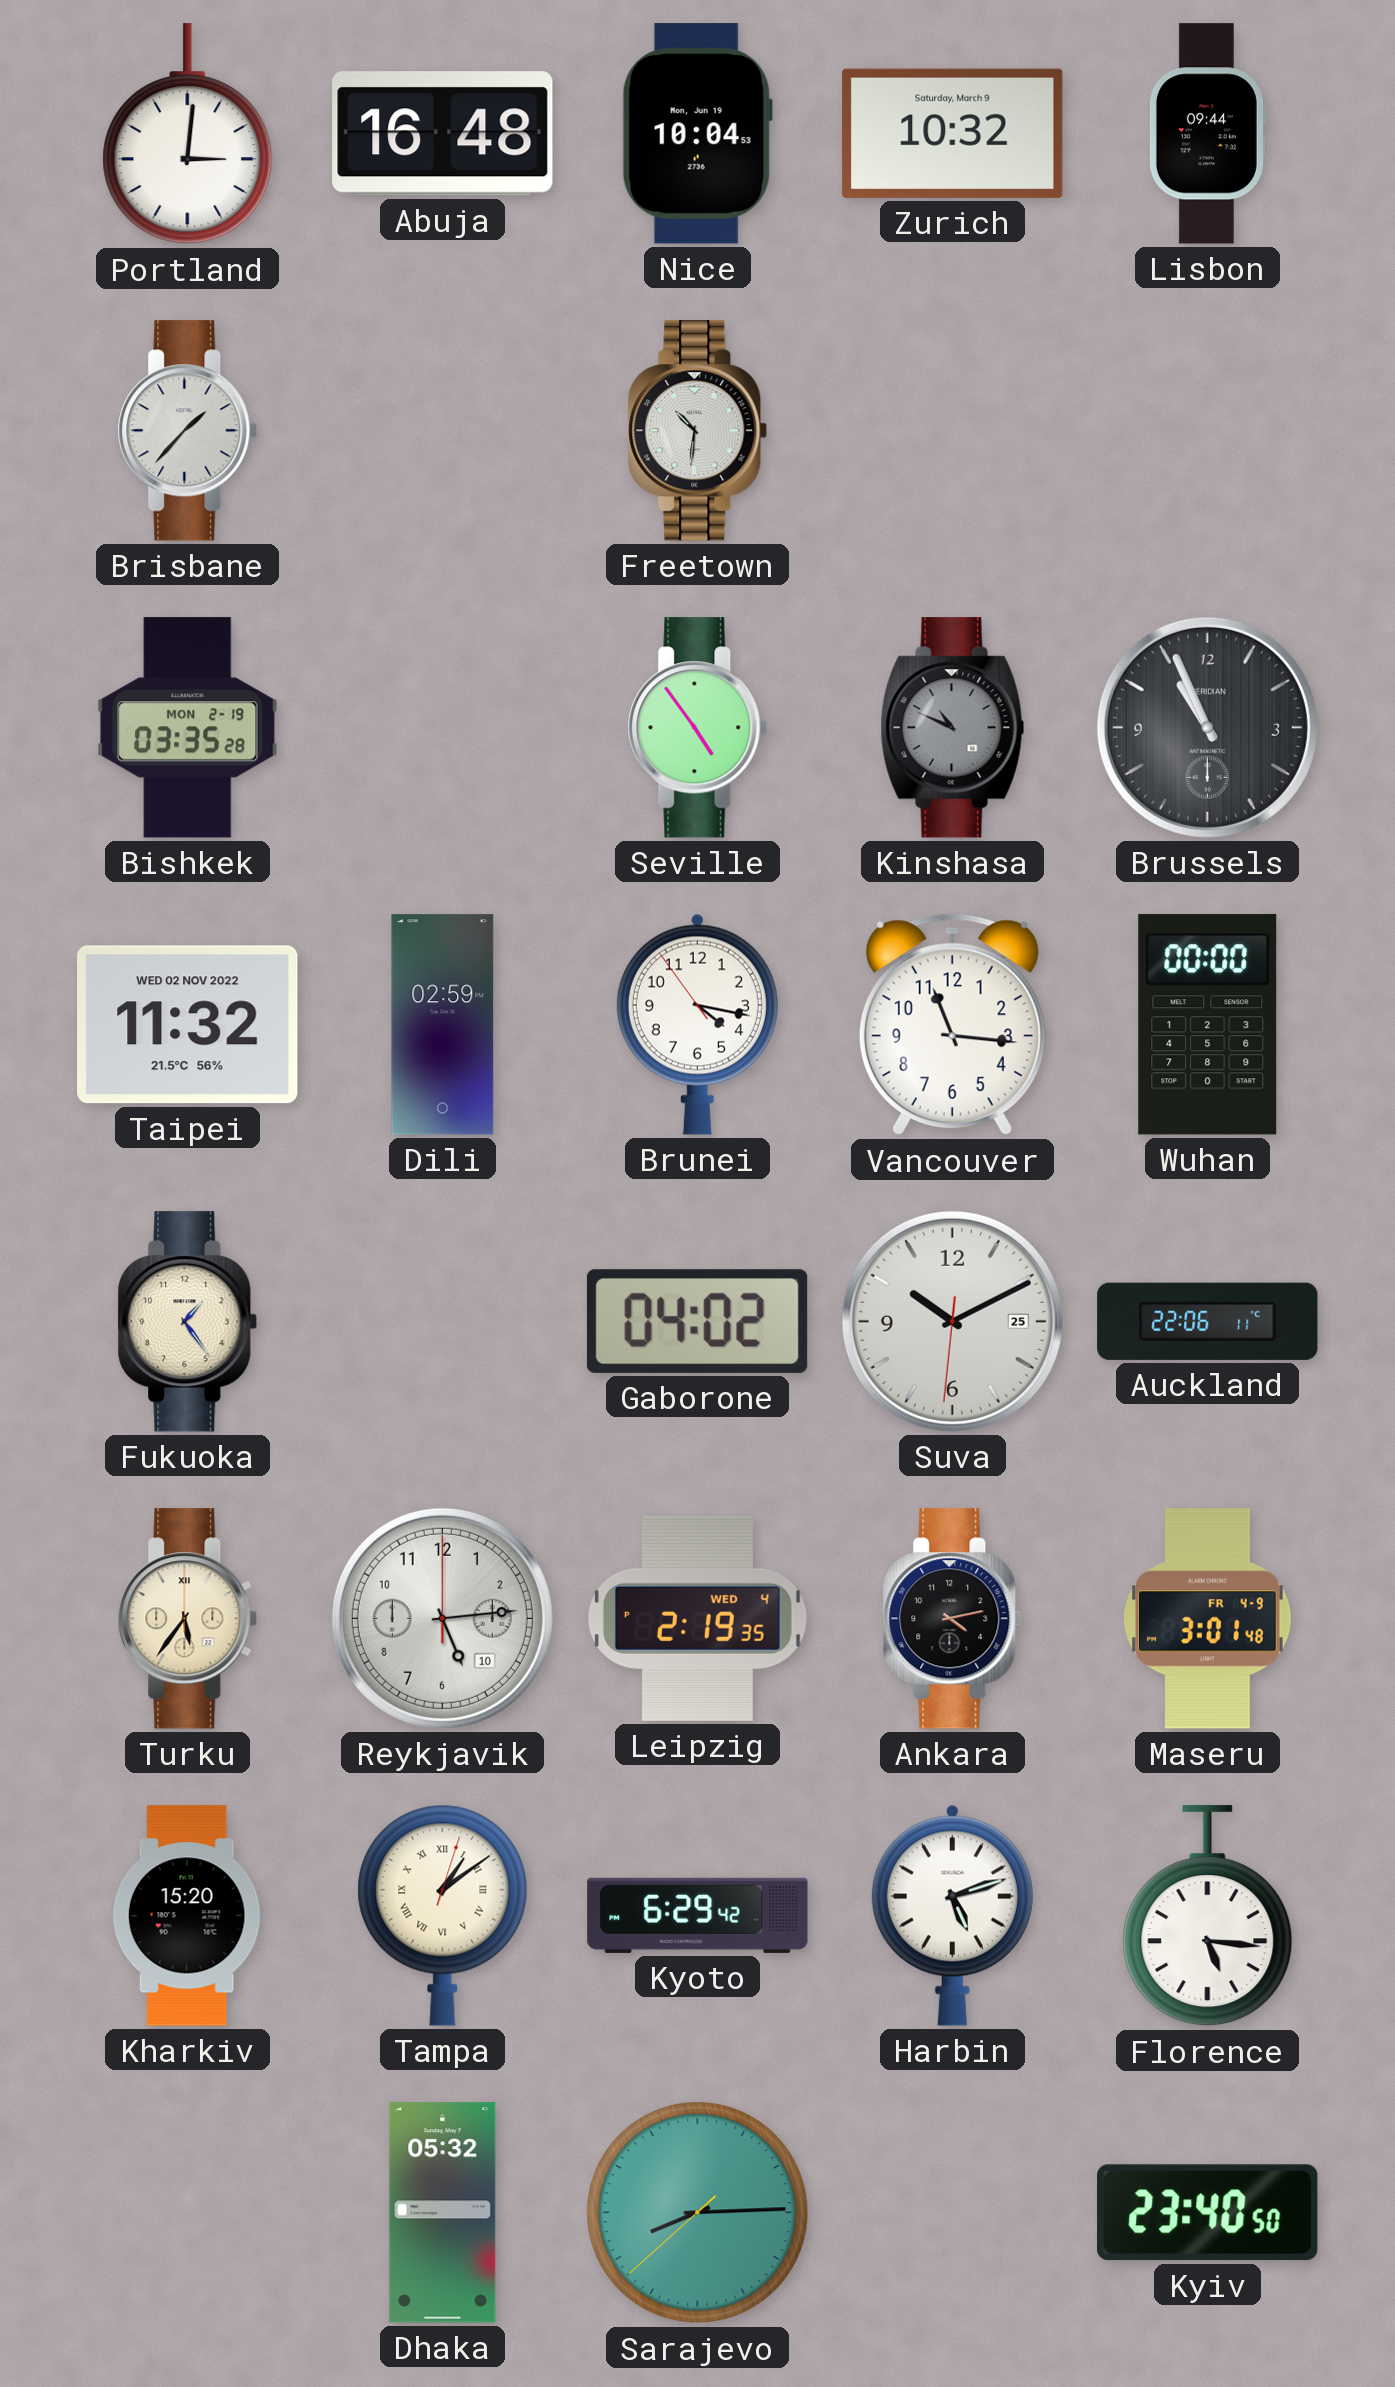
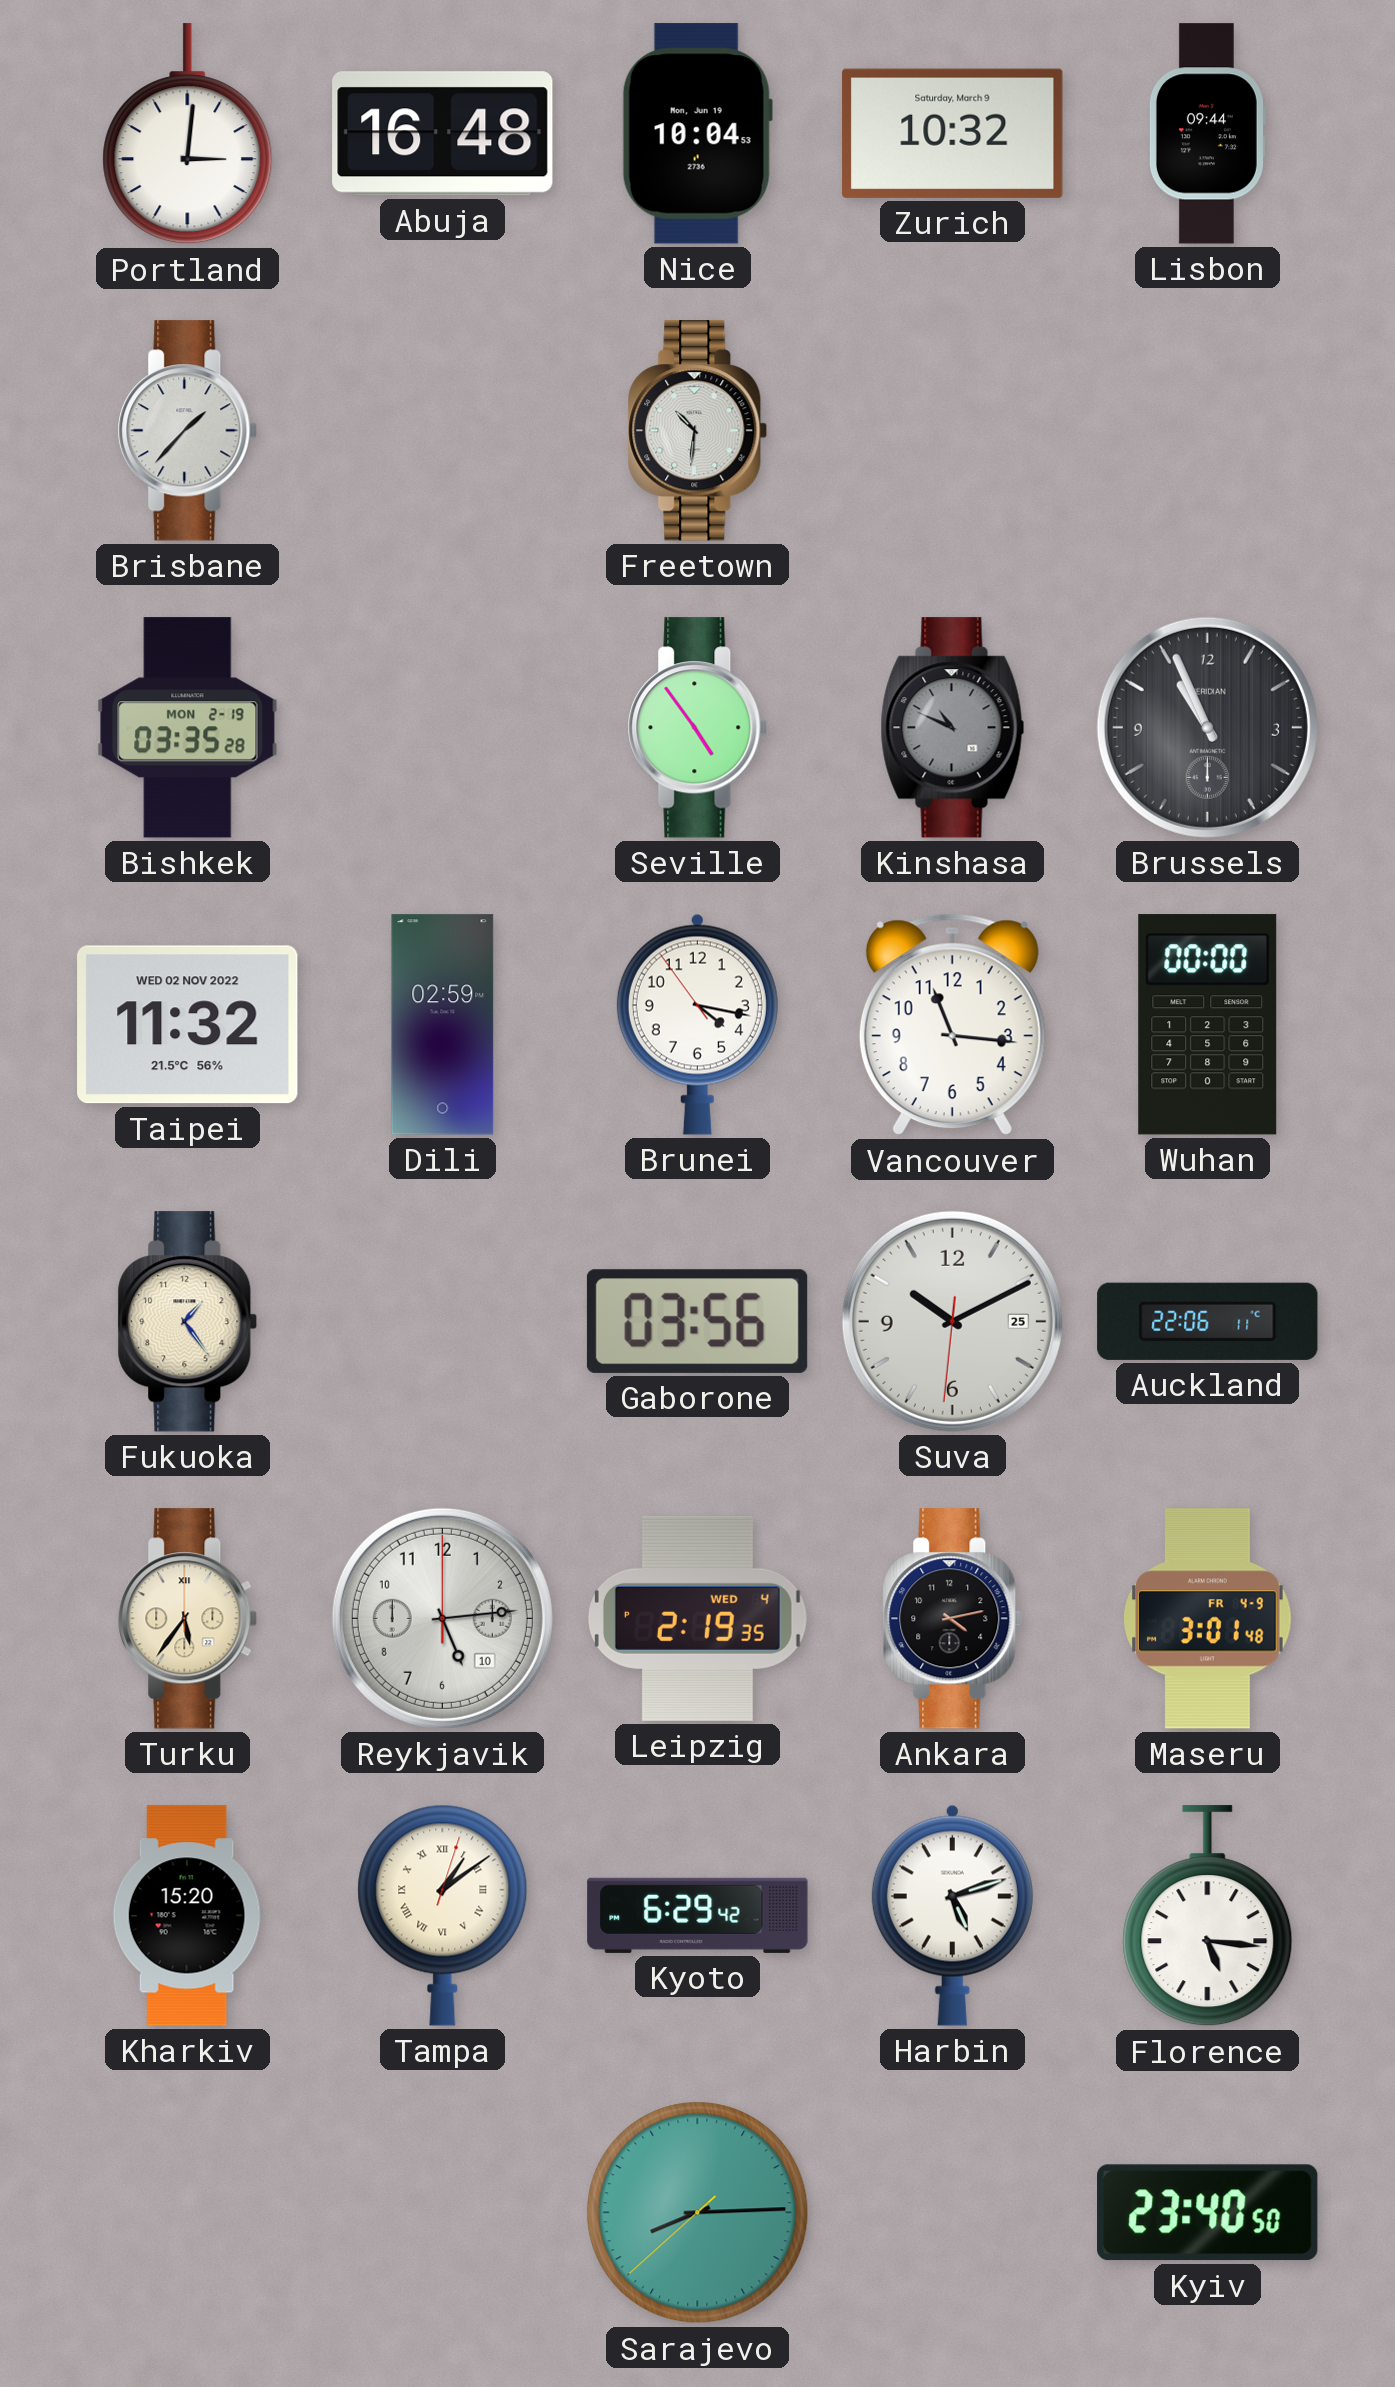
Gaborone: 04:02 -> 03:56 (697, 1321)
Dhaka: 05:32 -> none (443, 2213)
